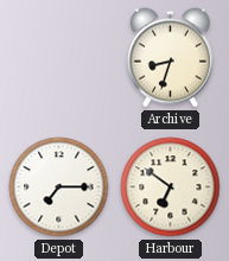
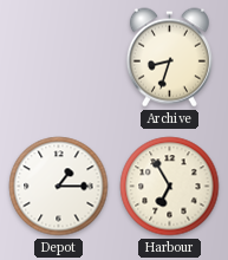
Depot: 7:15 -> 1:15 (59, 187)
Harbour: 6:51 -> 6:55 (170, 187)
